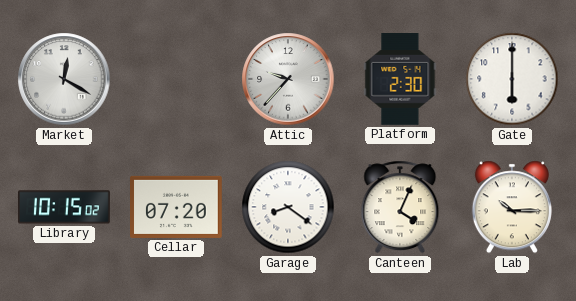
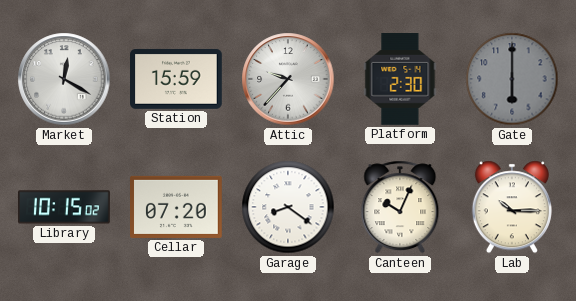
Station: none -> 15:59 (177, 79)
Gate dial: white -> grey (512, 79)
Canteen: 4:04 -> 10:04 (400, 207)
